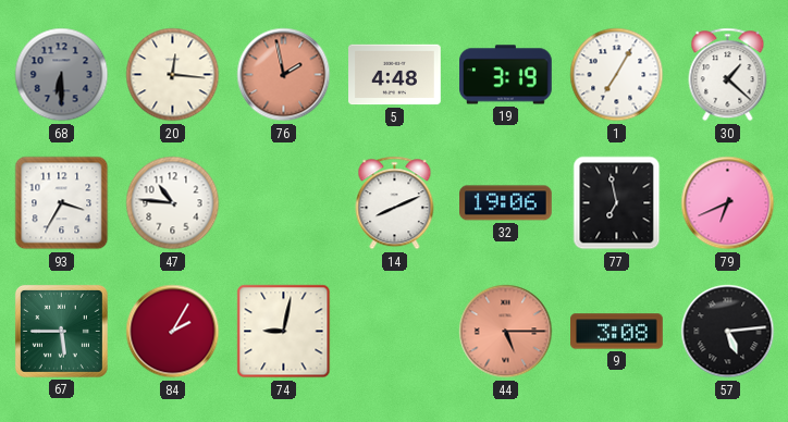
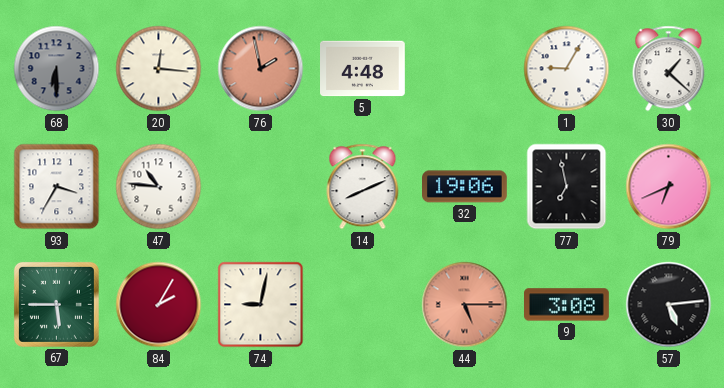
19: 3:19 -> none (506, 75)
1: 7:05 -> 9:05 (567, 69)
